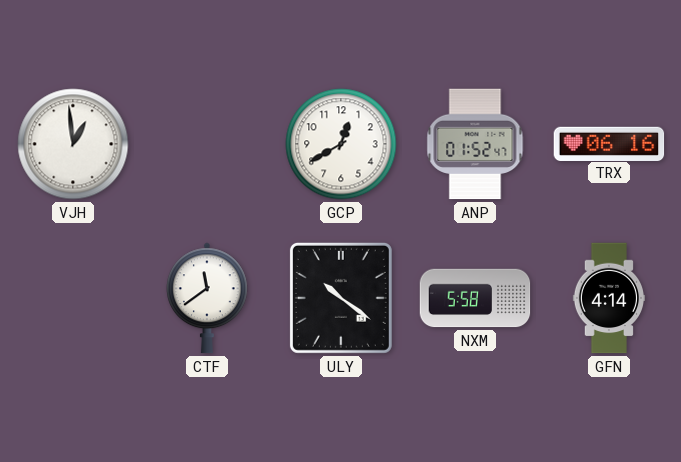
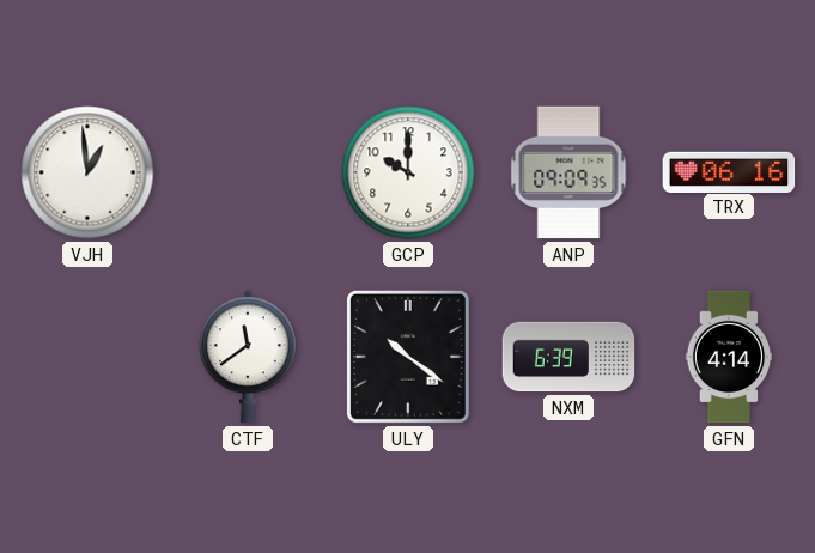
GCP: 12:40 -> 10:00 (408, 172)
ANP: 01:52 -> 09:09 (568, 172)
NXM: 5:58 -> 6:39 (568, 357)
